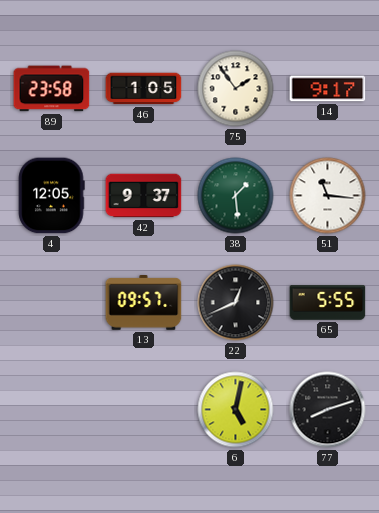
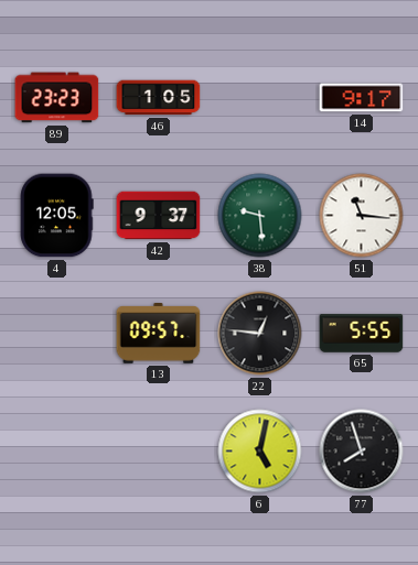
89: 23:58 -> 23:23 (57, 98)
75: 1:54 -> none (236, 89)
38: 1:29 -> 9:29 (260, 216)
22: 12:41 -> 12:46 (260, 334)
77: 8:12 -> 7:57 (362, 452)
